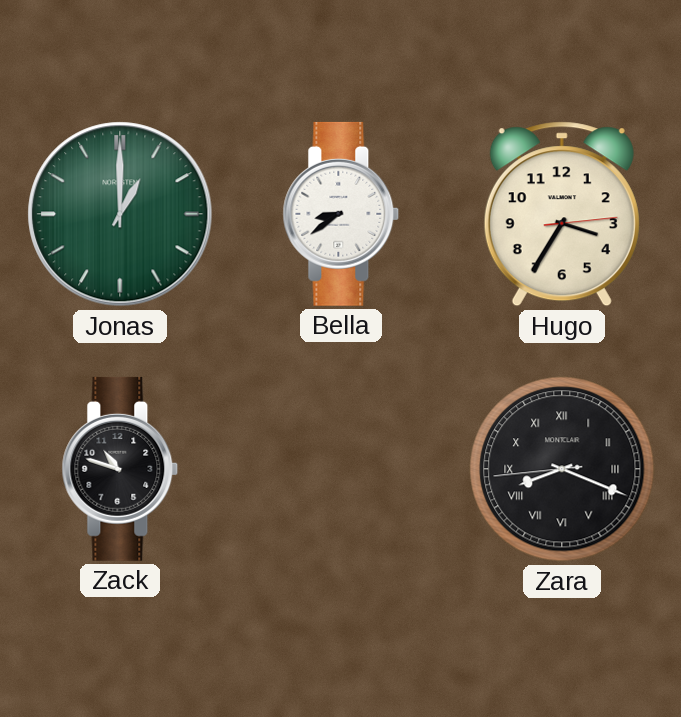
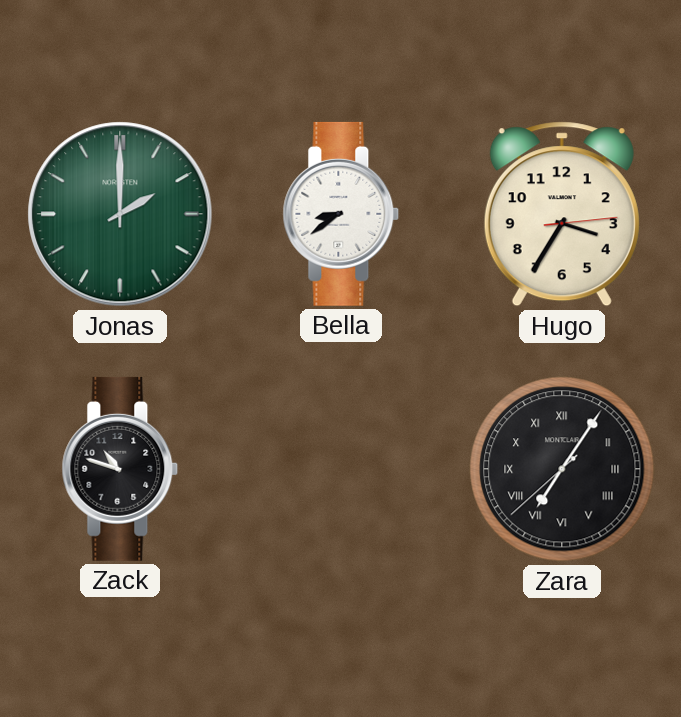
Jonas: 1:00 -> 2:00 (120, 214)
Zara: 8:18 -> 7:05 (562, 469)
